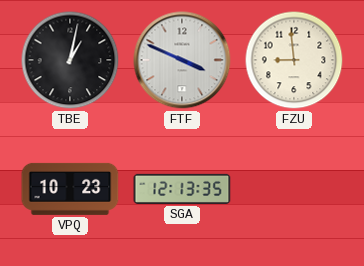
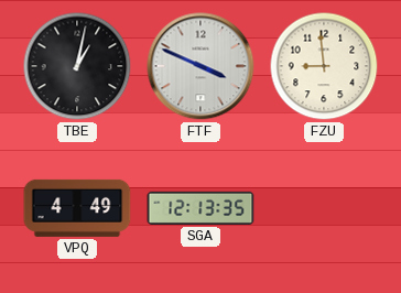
VPQ: 10:23 -> 4:49 (77, 208)
